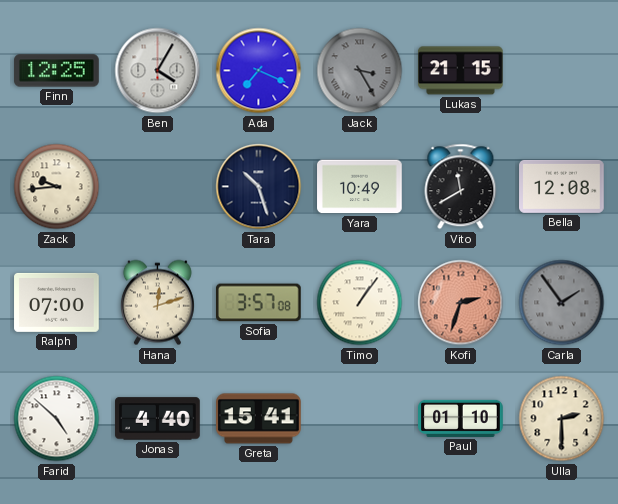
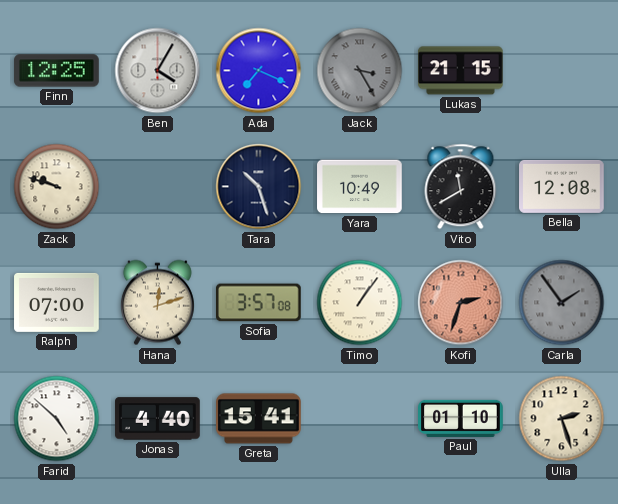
Zack: 9:44 -> 9:48 (57, 187)
Ulla: 2:30 -> 2:27 (562, 419)
